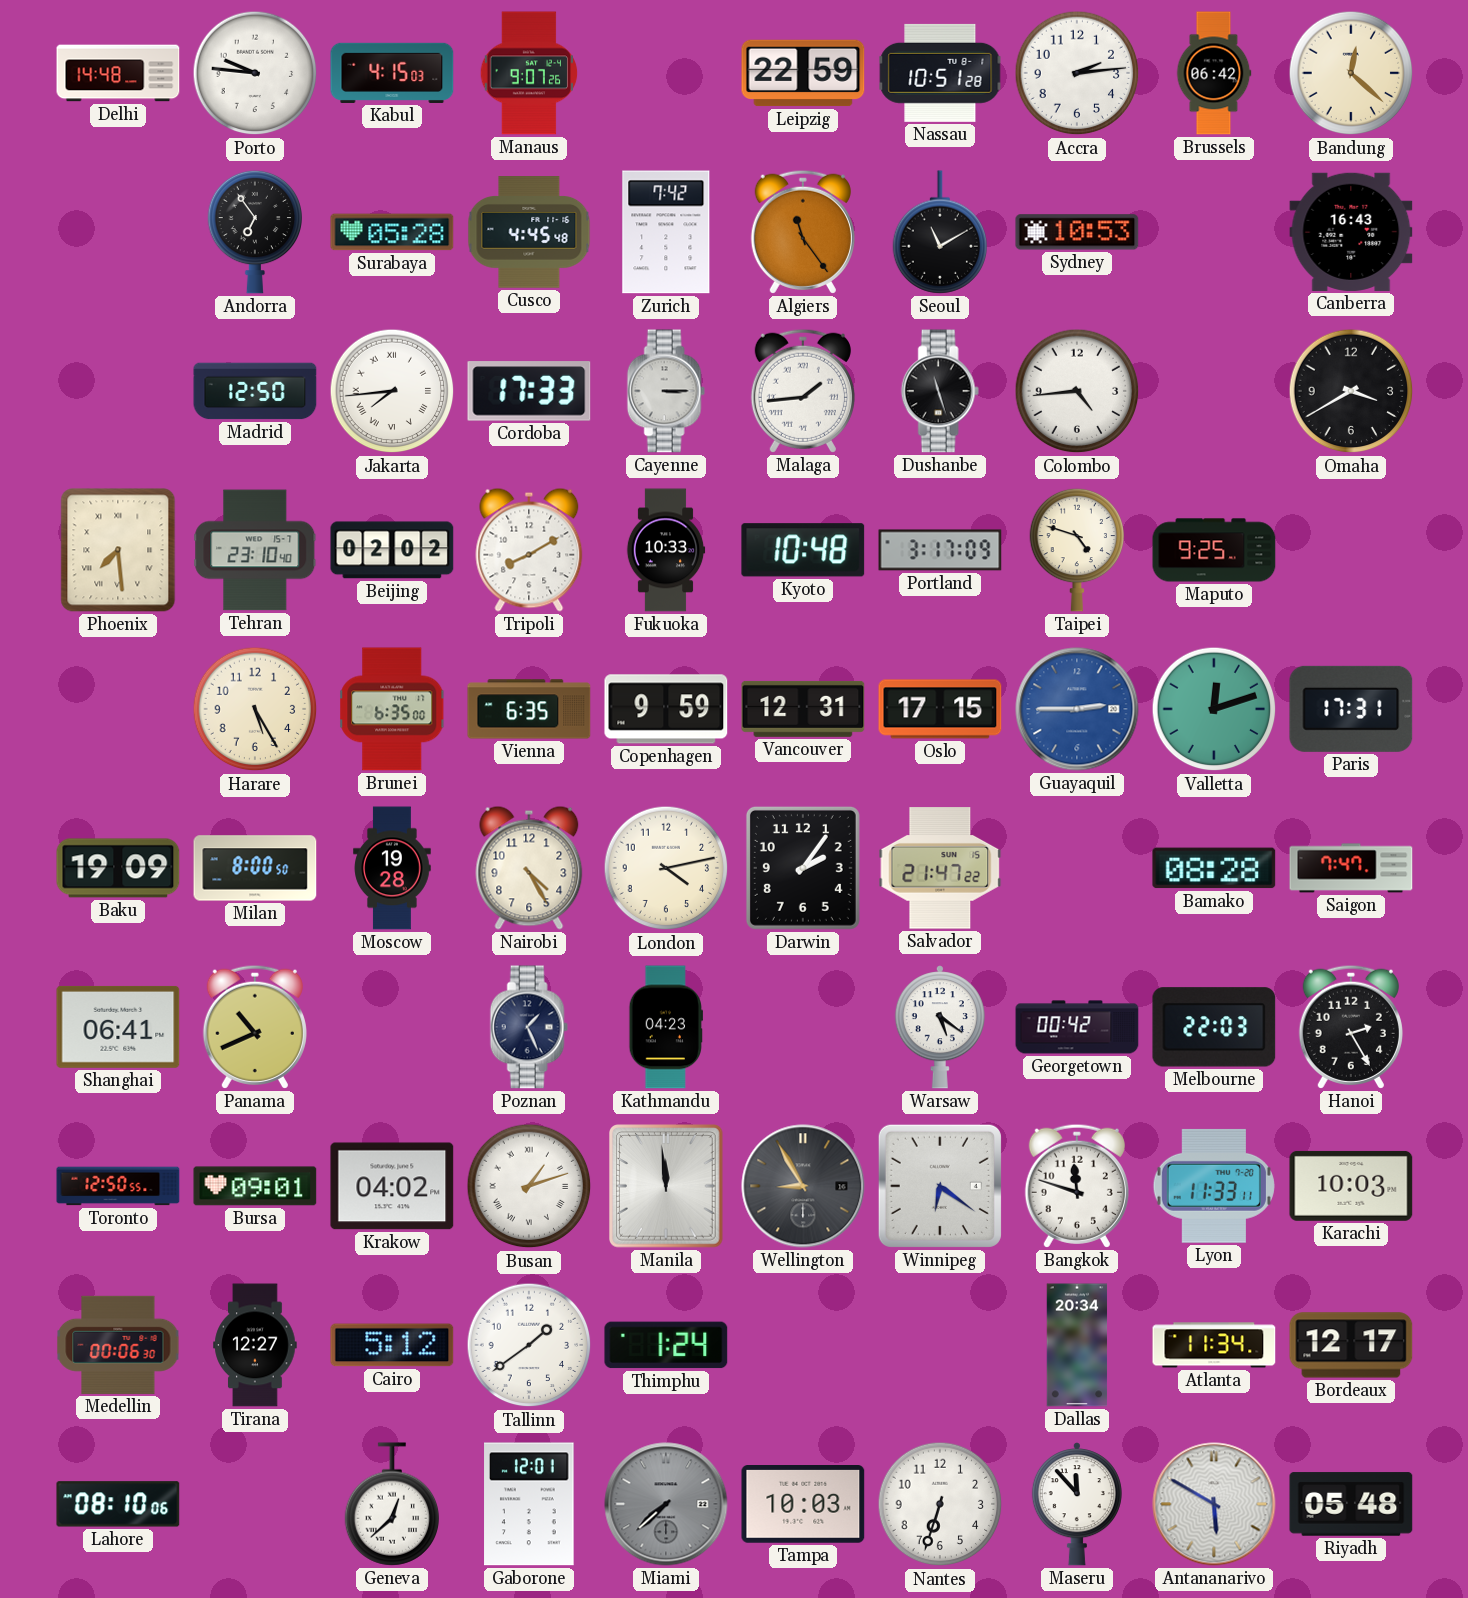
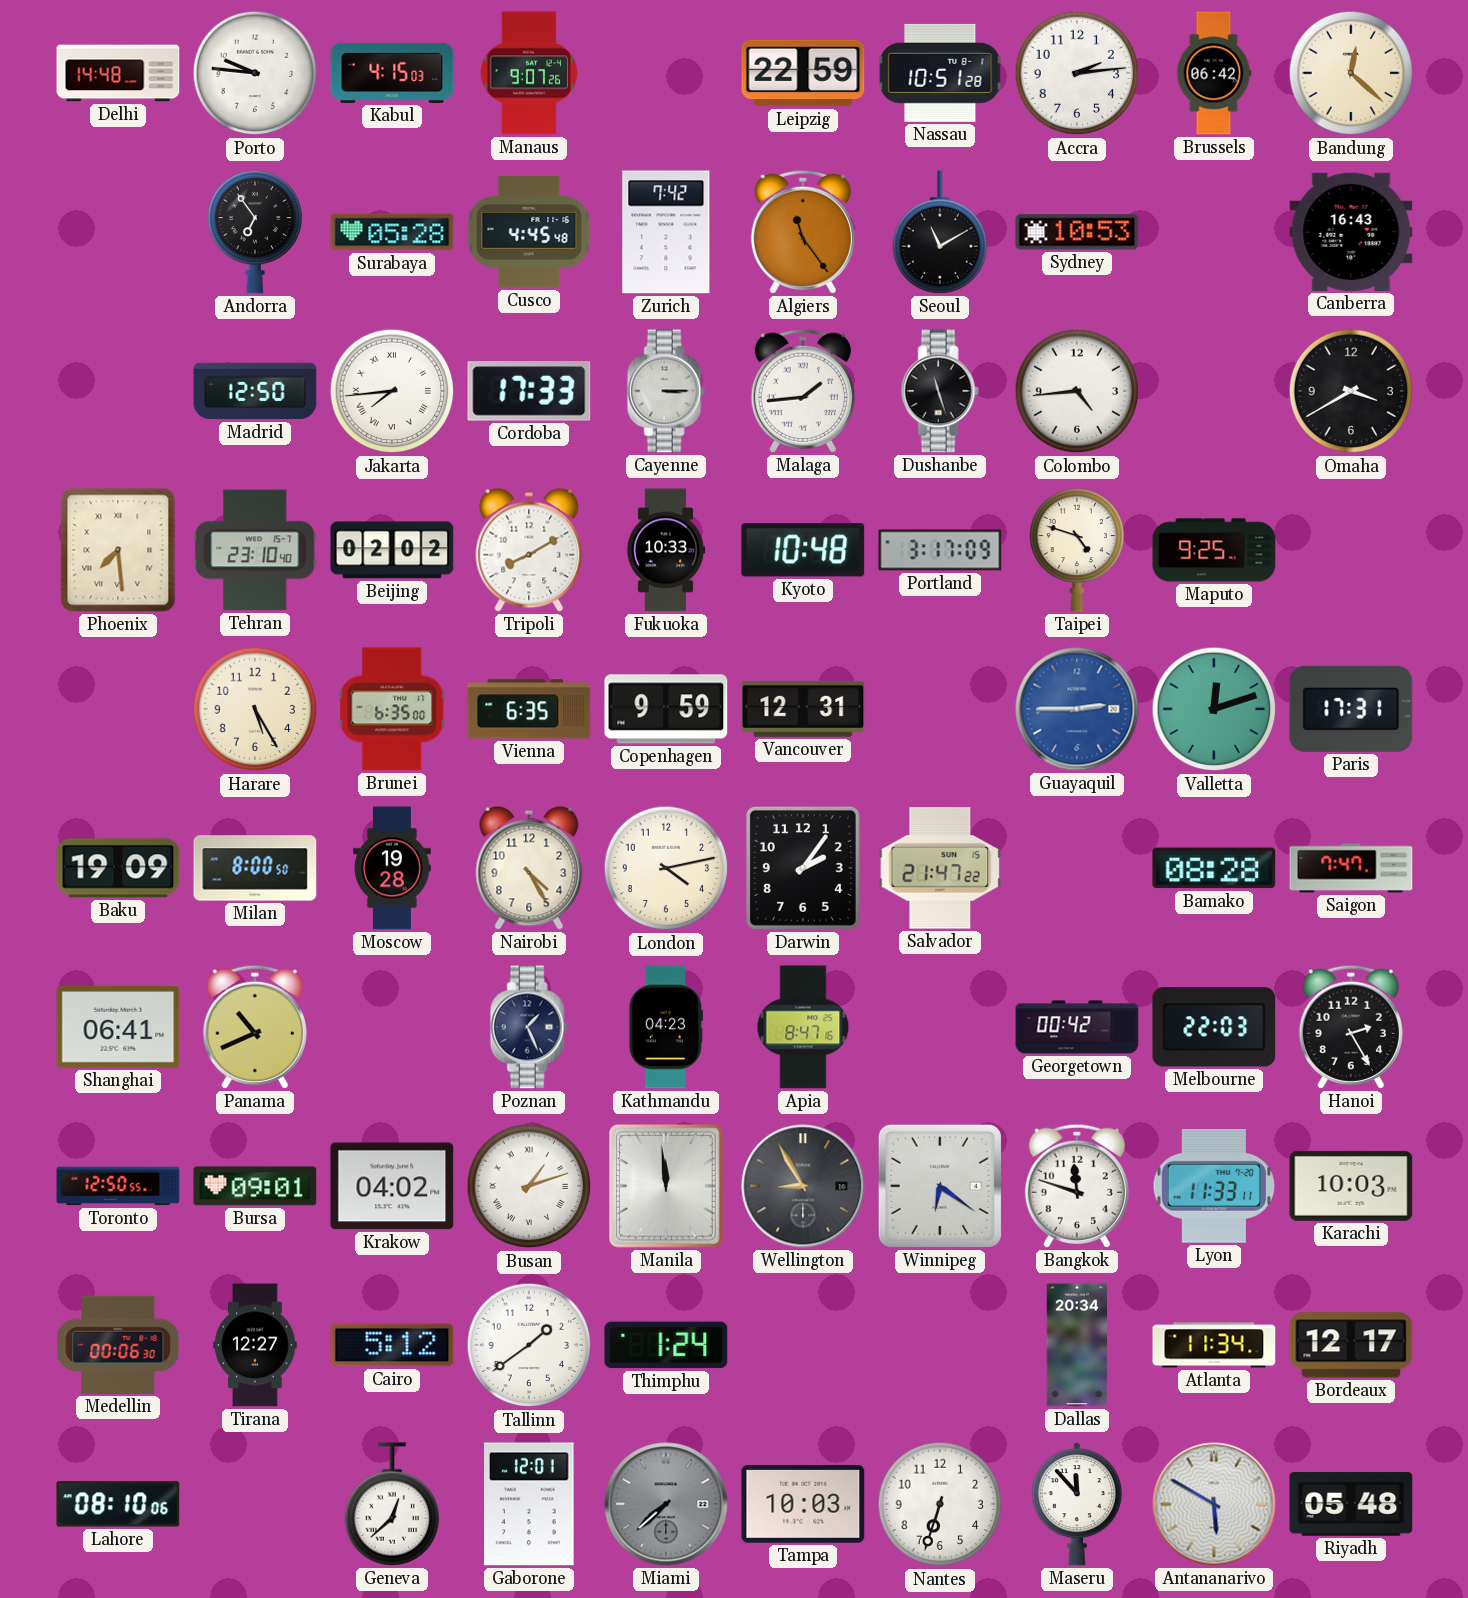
Oslo: 17:15 -> none (940, 709)
Apia: none -> 8:47 (803, 1027)
Warsaw: 5:21 -> none (940, 1027)
